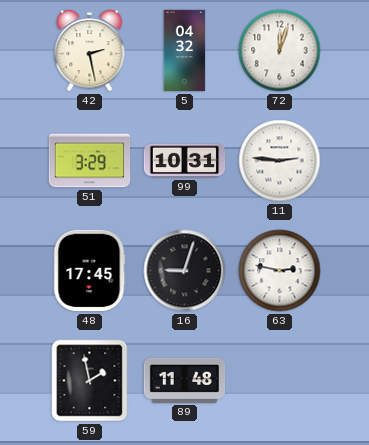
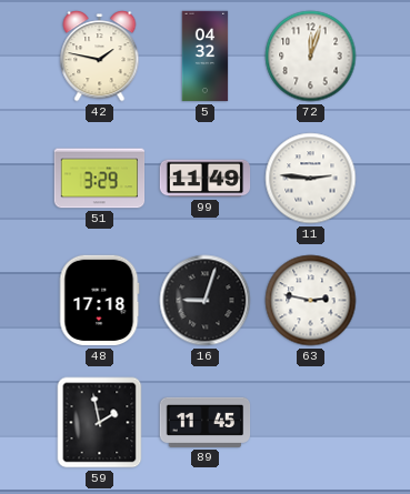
42: 2:28 -> 1:47 (100, 57)
99: 10:31 -> 11:49 (206, 179)
48: 17:45 -> 17:18 (99, 301)
89: 11:48 -> 11:45 (206, 422)
